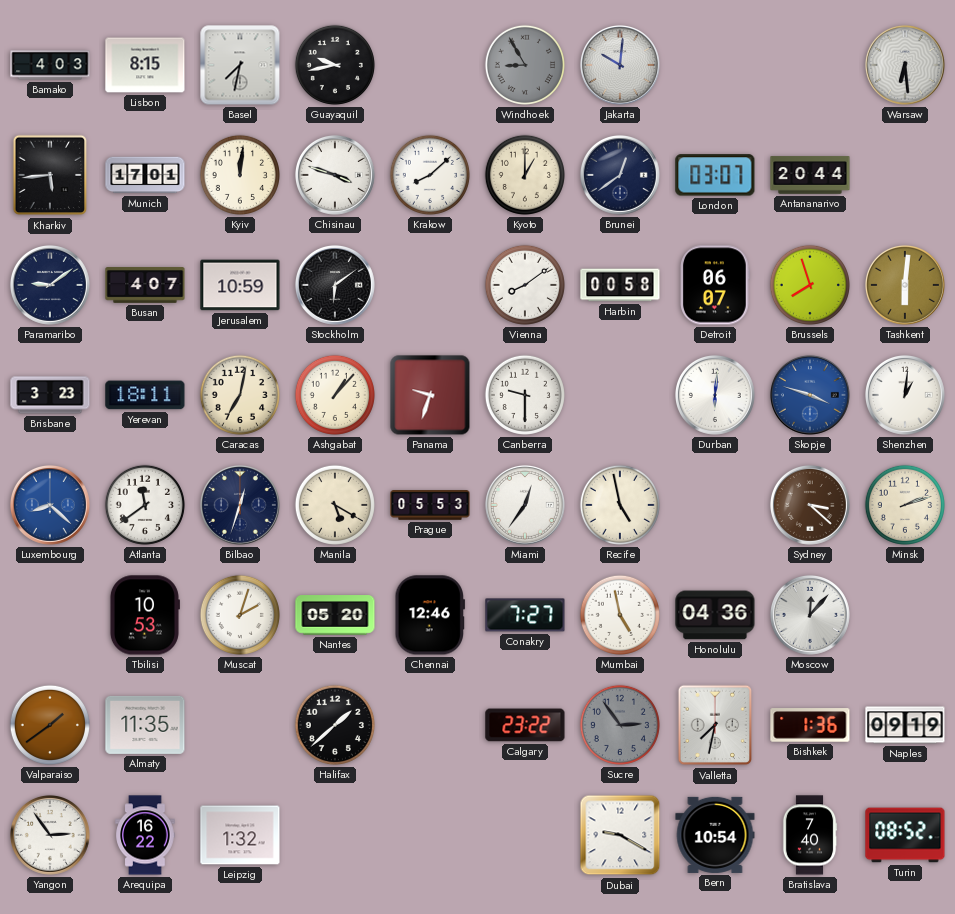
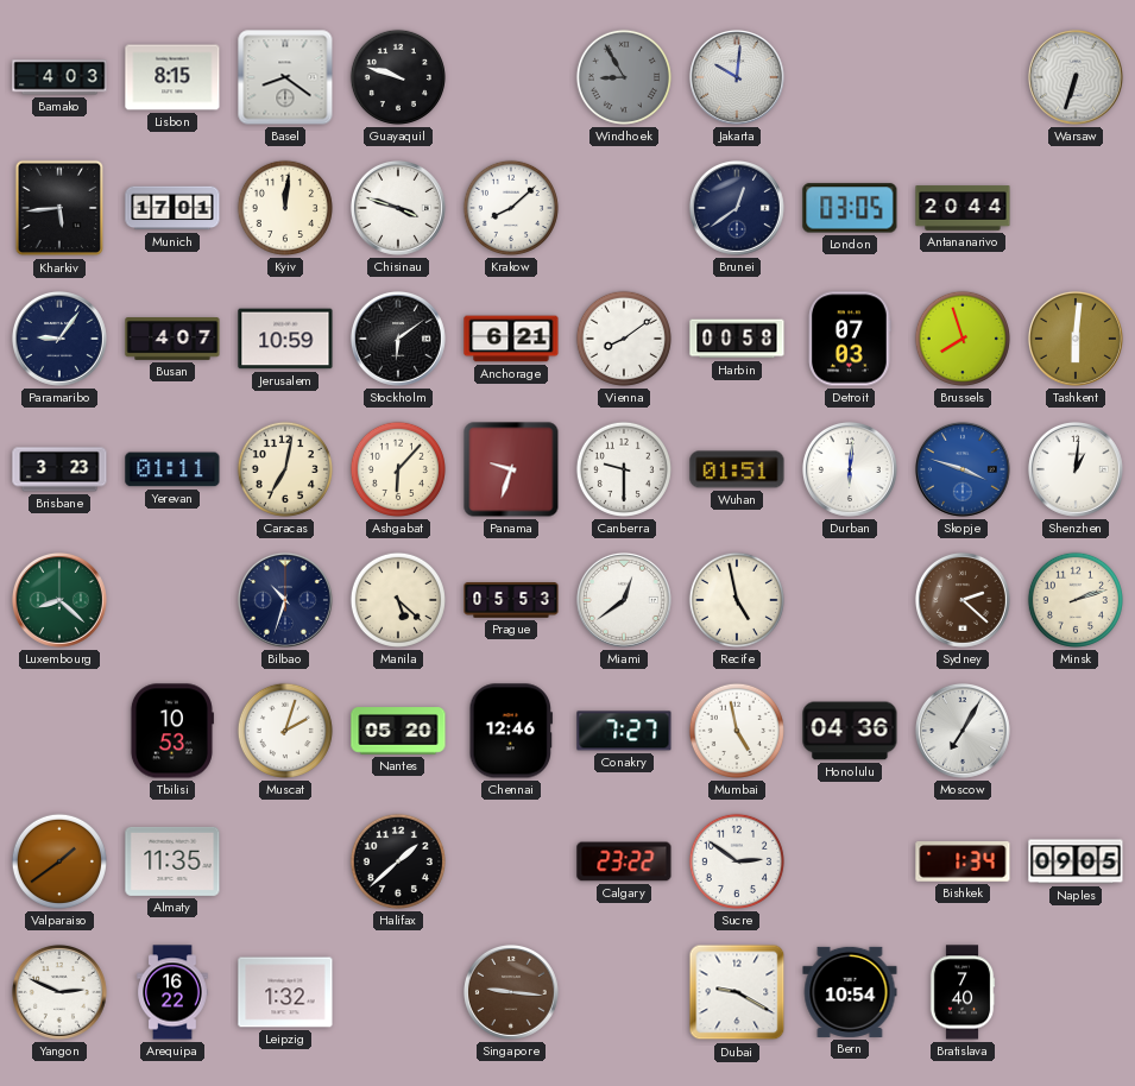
Basel: 7:32 -> 8:21 (285, 77)
Guayaquil: 9:43 -> 9:48 (398, 77)
Warsaw: 6:29 -> 6:33 (1076, 77)
Kyoto: 1:00 -> none (525, 175)
London: 03:07 -> 03:05 (850, 208)
Paramaribo: 9:09 -> 9:06 (59, 339)
Anchorage: none -> 6:21 (511, 339)
Detroit: 06:07 -> 07:03 (851, 339)
Yerevan: 18:11 -> 01:11 (172, 469)
Ashgabat: 1:07 -> 6:07 (398, 469)
Wuhan: none -> 01:51 (737, 469)
Luxembourg dial: blue -> green (59, 600)
Atlanta: 11:39 -> none (145, 505)
Bilbao: 12:33 -> 10:33 (285, 600)
Manila: 5:20 -> 5:22 (398, 600)
Miami: 12:36 -> 12:39 (624, 600)
Sydney: 3:22 -> 2:22 (963, 600)
Moscow: 12:07 -> 7:05 (963, 731)
Sucre: 2:54 -> 2:51 (737, 861)
Sucre dial: grey -> white (737, 861)
Valletta: 7:32 -> none (715, 725)
Bishkek: 1:36 -> 1:34 (963, 861)
Naples: 09:19 -> 09:05 (1076, 861)
Yangon: 2:54 -> 2:49 (59, 992)
Singapore: none -> 9:16 (511, 992)
Turin: 08:52 -> none (905, 835)
